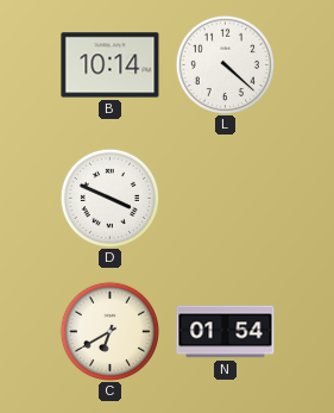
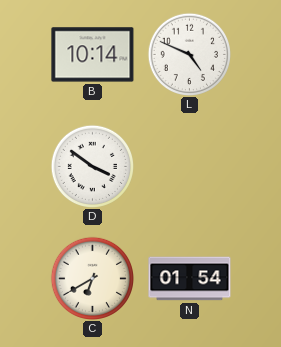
L: 4:22 -> 4:49 (189, 54)
D: 3:49 -> 3:51 (92, 166)
